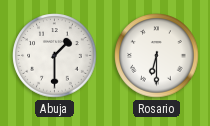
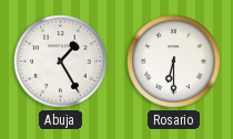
Abuja: 1:30 -> 1:25 (61, 62)
